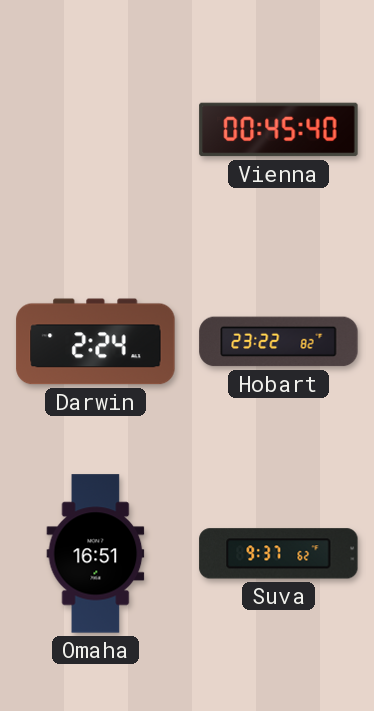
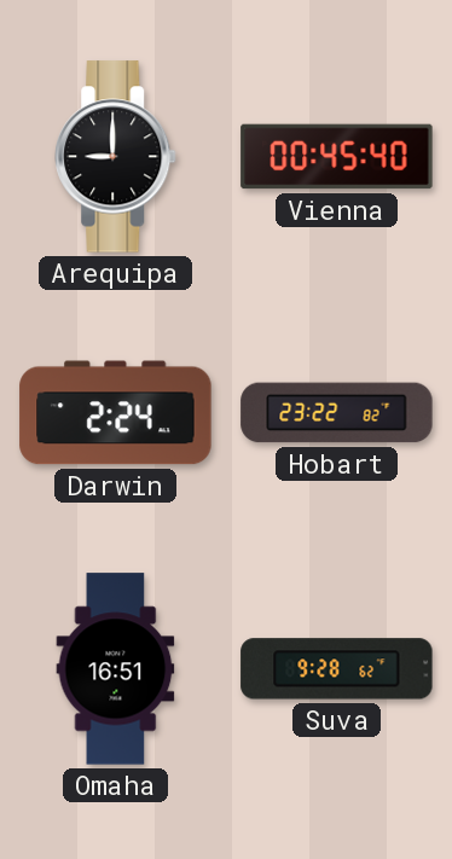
Arequipa: none -> 9:00 (116, 157)
Suva: 9:37 -> 9:28 (337, 669)
